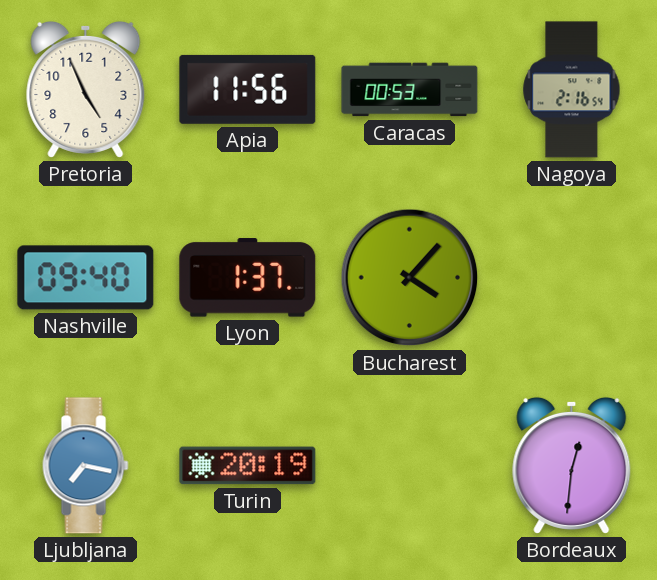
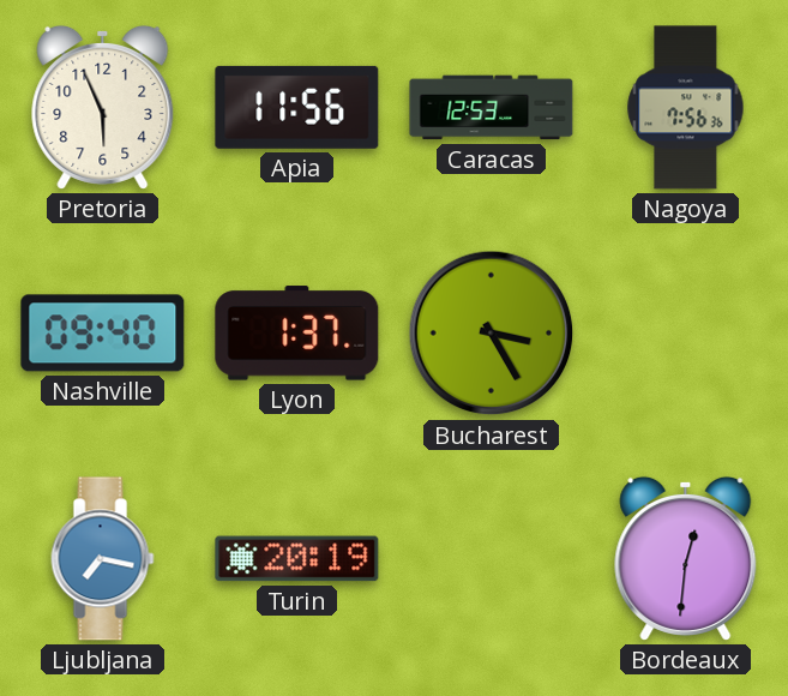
Pretoria: 4:56 -> 5:56 (103, 107)
Caracas: 00:53 -> 12:53 (492, 108)
Nagoya: 2:16 -> 7:56 (686, 108)
Bucharest: 4:07 -> 3:25 (492, 334)
